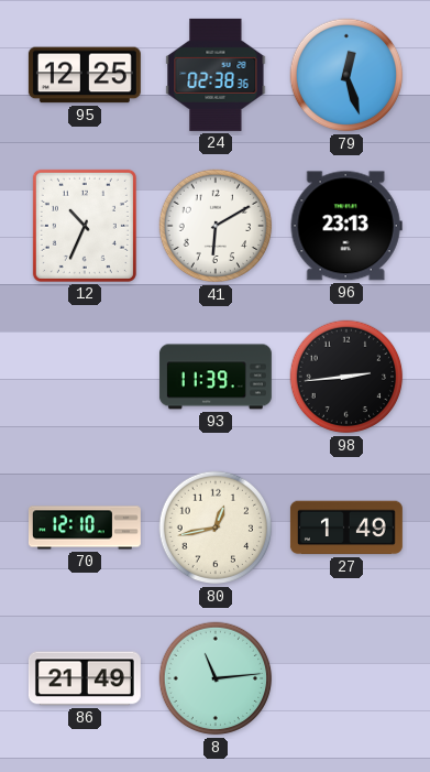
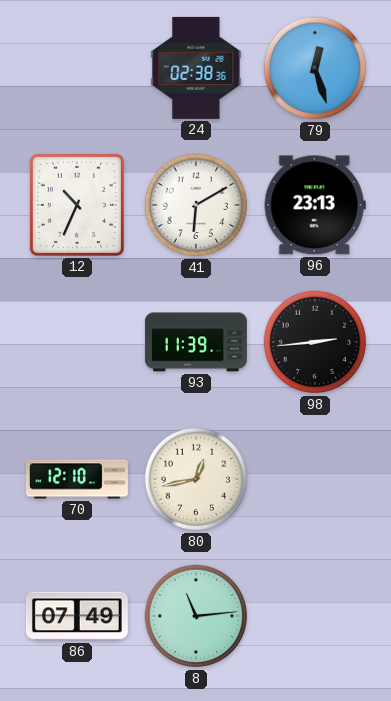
95: 12:25 -> none (85, 75)
27: 1:49 -> none (346, 528)
86: 21:49 -> 07:49 (77, 616)
